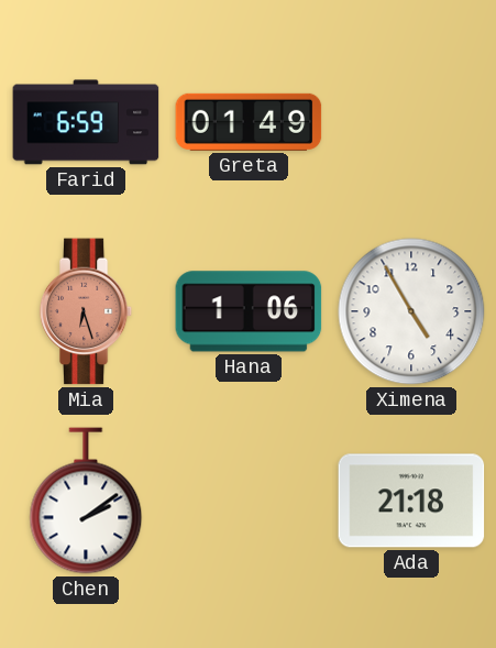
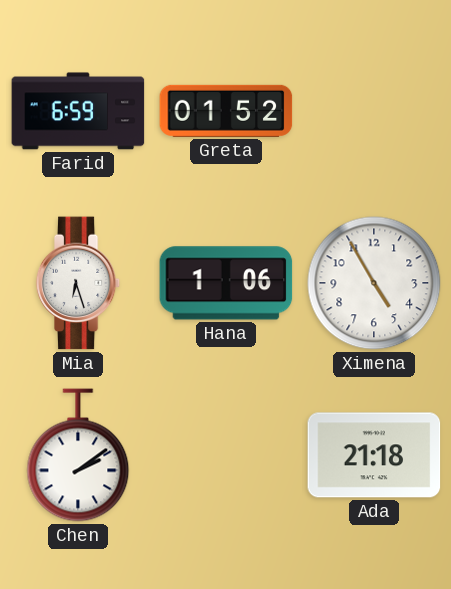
Greta: 01:49 -> 01:52 (226, 111)
Mia dial: salmon -> white (78, 283)
